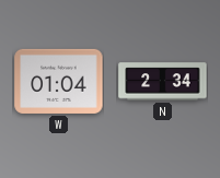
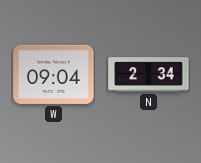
W: 01:04 -> 09:04 (54, 74)
